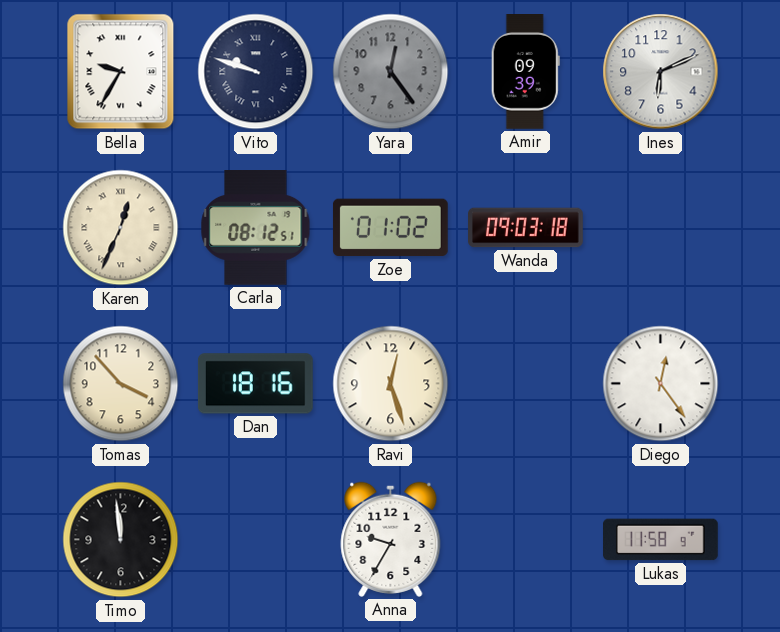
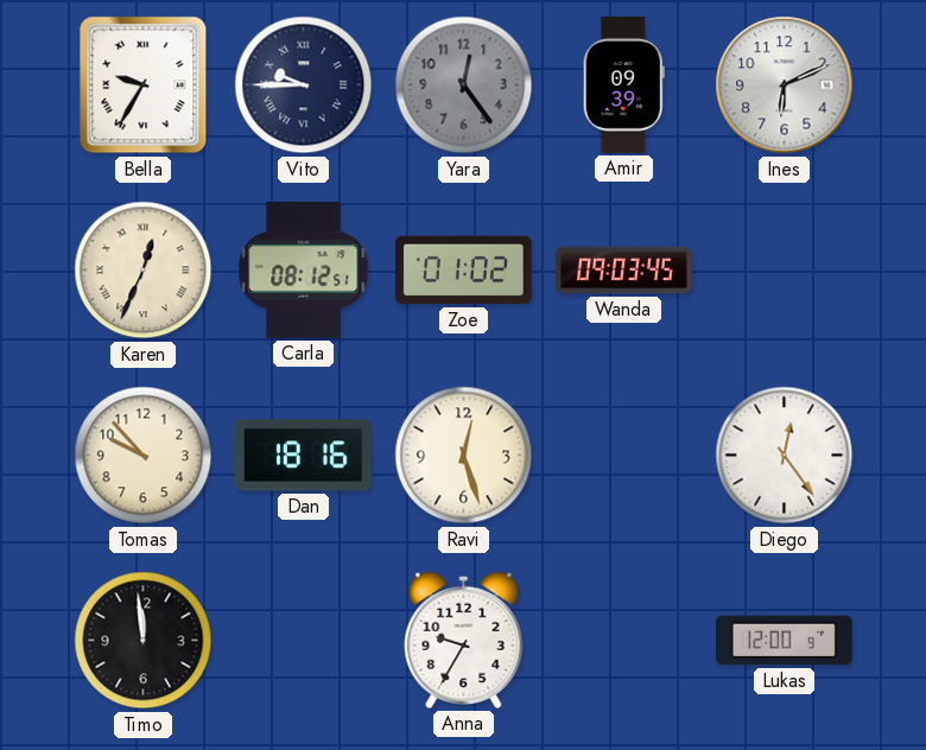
Vito: 9:48 -> 9:45 (304, 85)
Wanda: 09:03:18 -> 09:03:45 (624, 271)
Tomas: 3:53 -> 9:53 (144, 456)
Lukas: 11:58 -> 12:00 (785, 641)
